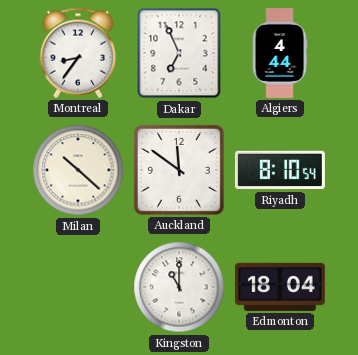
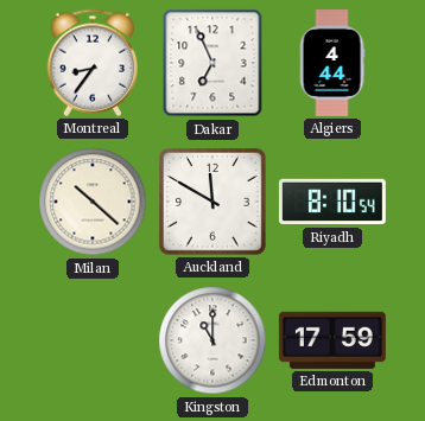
Auckland: 11:51 -> 11:50 (213, 202)
Edmonton: 18:04 -> 17:59 (332, 340)
